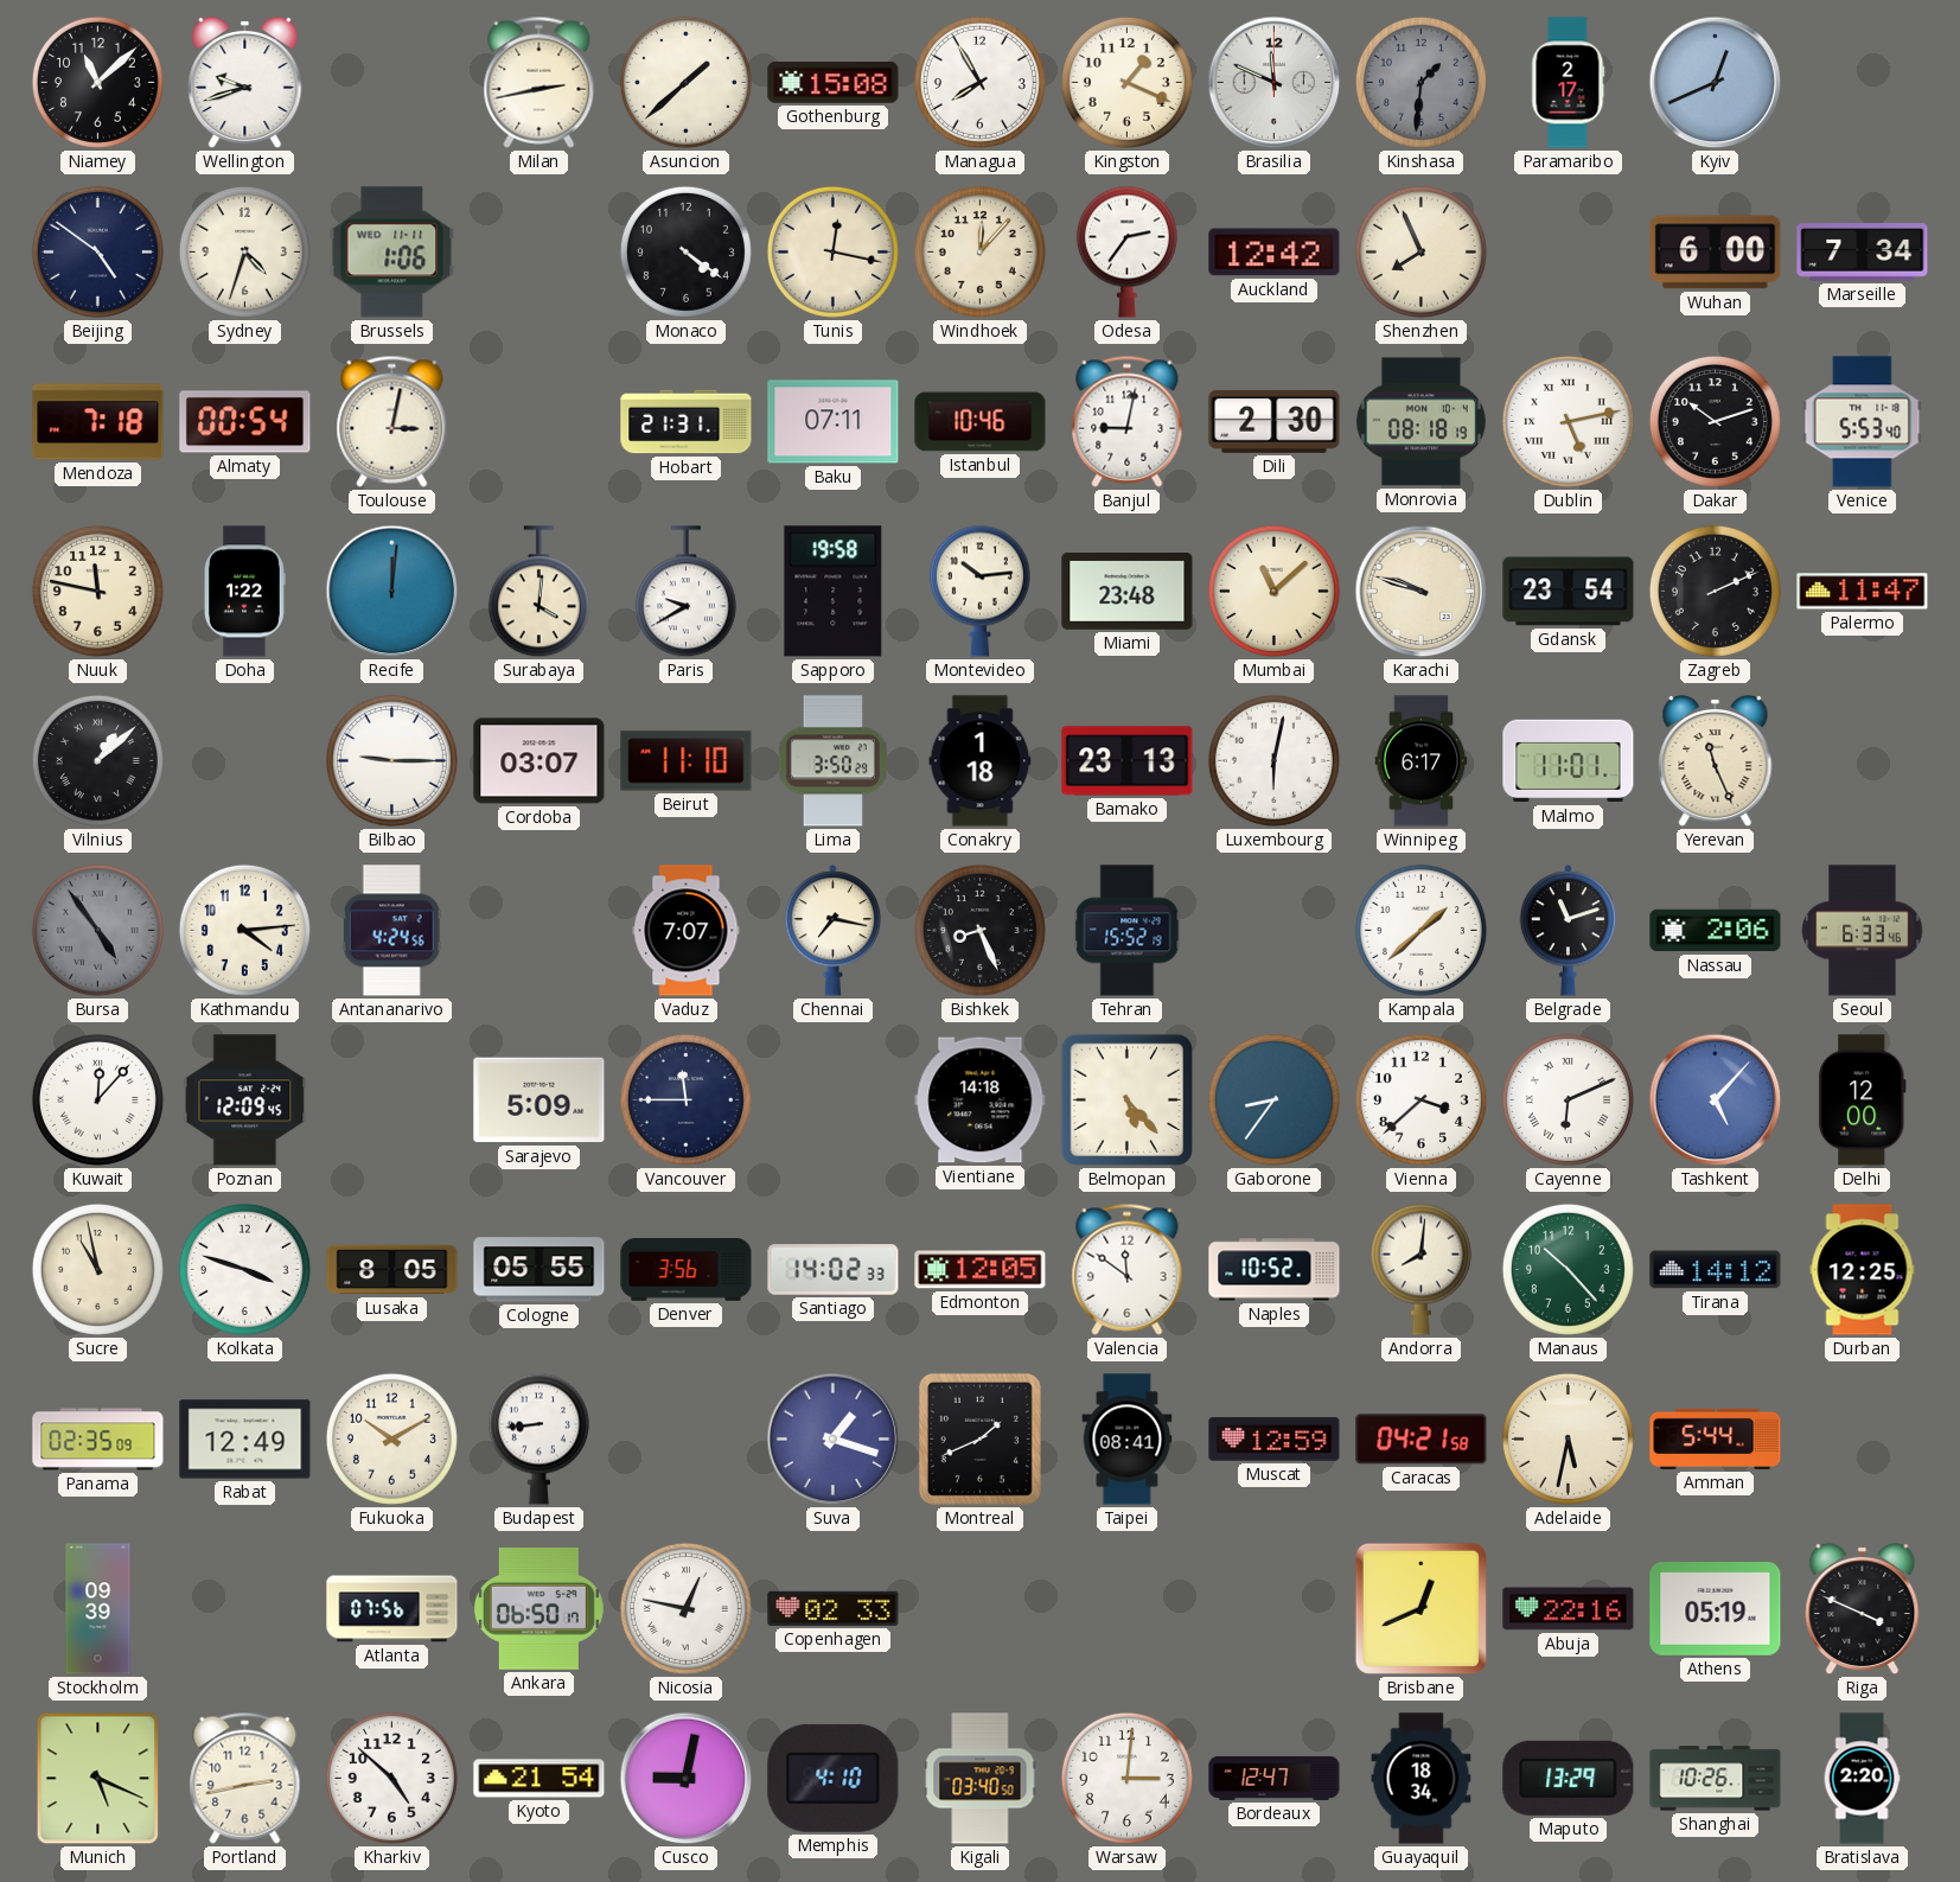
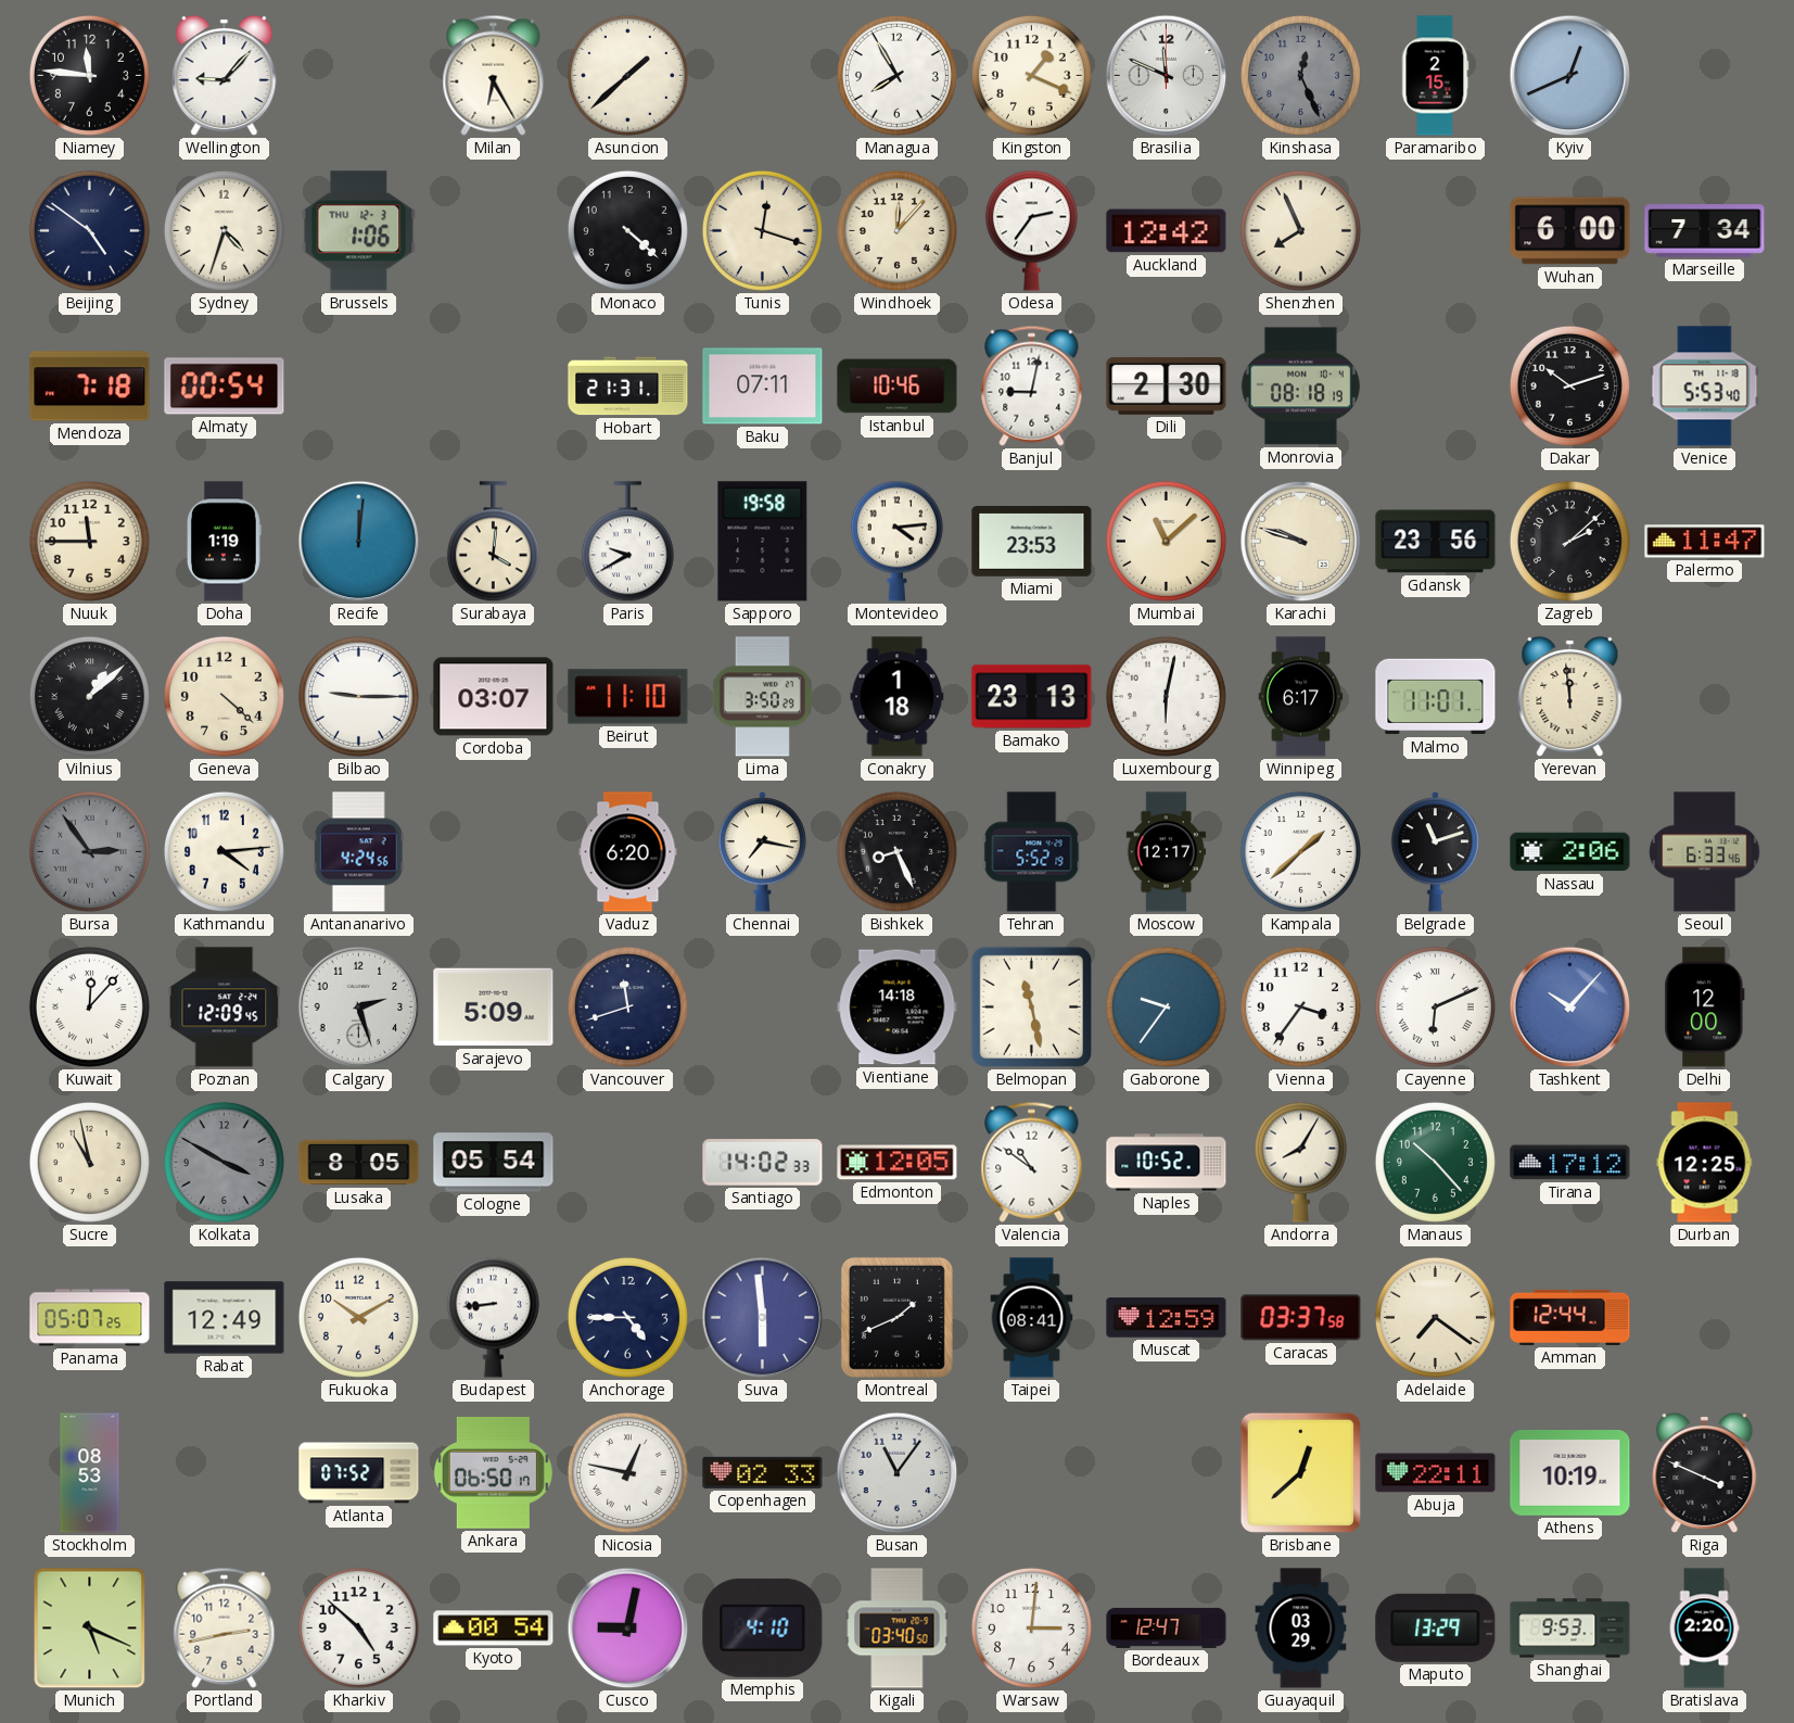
Niamey: 11:08 -> 11:46 (89, 75)
Wellington: 9:42 -> 9:07 (225, 76)
Milan: 2:43 -> 6:25 (494, 75)
Gothenburg: 15:08 -> none (834, 83)
Kinshasa: 1:31 -> 12:26 (1300, 75)
Paramaribo: 2:17 -> 2:15 (1436, 76)
Brussels date: WED 11-11 -> THU 12-3 (359, 231)
Monaco: 4:21 -> 4:22 (627, 230)
Tunis: 12:17 -> 12:18 (762, 230)
Toulouse: 3:02 -> none (392, 421)
Dublin: 5:13 -> none (1568, 421)
Nuuk: 11:47 -> 11:45 (89, 541)
Doha: 1:22 -> 1:19 (224, 542)
Montevideo: 10:14 -> 4:14 (896, 541)
Miami: 23:48 -> 23:53 (1032, 542)
Gdansk: 23:54 -> 23:56 (1436, 542)
Zagreb: 2:11 -> 2:08 (1569, 541)
Geneva: none -> 4:22 (224, 696)
Yerevan: 11:26 -> 11:59 (1570, 697)
Bursa: 4:54 -> 2:54 (89, 851)
Vaduz: 7:07 -> 6:20 (628, 852)
Tehran: 15:52 -> 5:52 (1032, 852)
Moscow: none -> 12:17 (1167, 852)
Calgary: none -> 2:27 (359, 1008)
Vancouver: 11:45 -> 11:42 (627, 1006)
Belmopan: 5:23 -> 11:28 (1031, 1006)
Gaborone: 8:36 -> 9:36 (1166, 1006)
Vienna: 3:38 -> 3:36 (1300, 1006)
Tashkent: 5:07 -> 10:07 (1570, 1008)
Kolkata: 3:48 -> 3:50 (224, 1162)
Kolkata dial: white -> grey (224, 1162)
Cologne: 05:55 -> 05:54 (494, 1163)
Denver: 3:56 -> none (687, 1270)
Valencia: 11:51 -> 10:51 (1032, 1162)
Andorra: 8:01 -> 8:05 (1300, 1162)
Tirana: 14:12 -> 17:12 (1570, 1163)
Panama: 02:35 -> 05:07 (90, 1318)
Anchorage: none -> 4:45 (627, 1317)
Suva: 1:18 -> 5:59 (763, 1318)
Caracas: 04:21 -> 03:37 (1301, 1318)
Adelaide: 5:32 -> 7:21 (1435, 1317)
Amman: 5:44 -> 12:44 (1570, 1317)
Stockholm: 09:39 -> 08:53 (90, 1473)
Atlanta: 07:56 -> 07:52 (359, 1473)
Busan: none -> 11:06 (898, 1473)
Brisbane: 12:41 -> 12:38 (1300, 1472)
Abuja: 22:16 -> 22:11 (1436, 1473)
Athens: 05:19 -> 10:19 (1570, 1473)
Kyoto: 21:54 -> 00:54 (494, 1629)
Guayaquil: 18:34 -> 03:29 (1301, 1629)
Shanghai: 10:26 -> 9:53 (1570, 1629)
